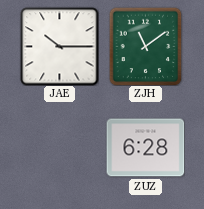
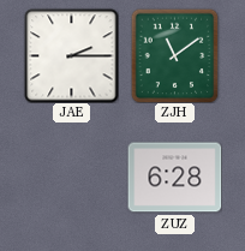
JAE: 10:15 -> 2:15 (71, 55)
